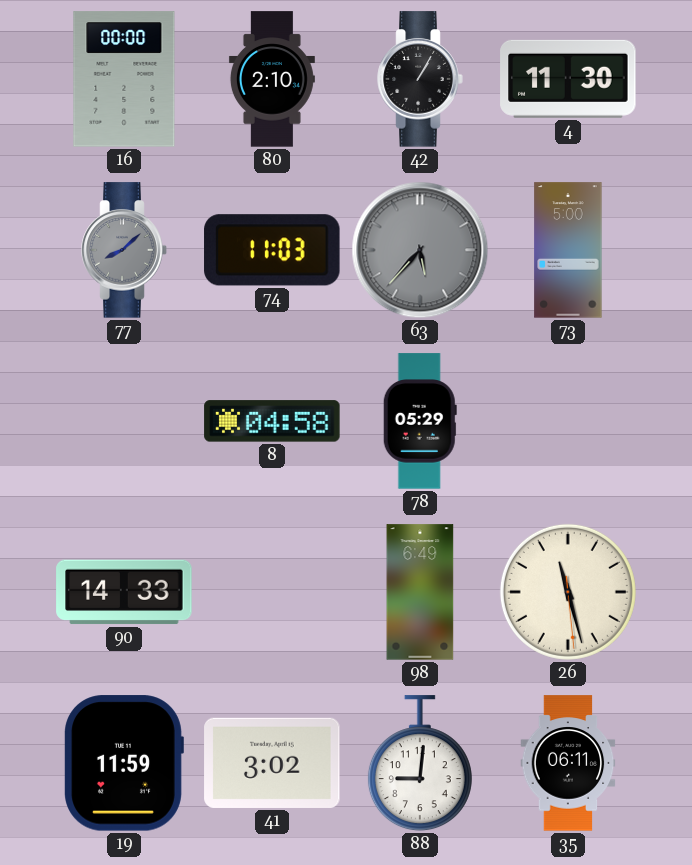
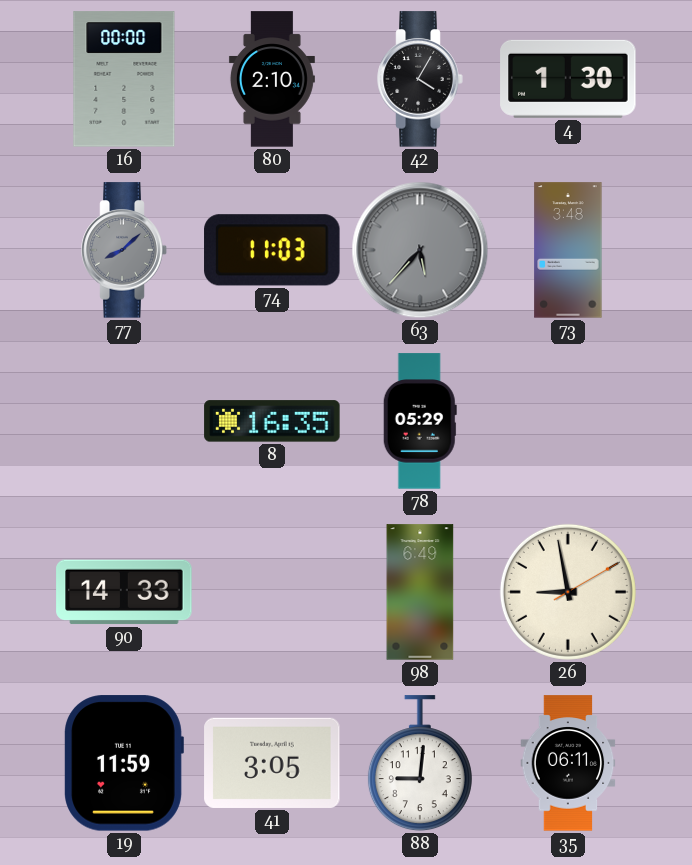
42: 1:05 -> 4:05 (420, 79)
4: 11:30 -> 1:30 (568, 79)
73: 5:00 -> 3:48 (568, 250)
8: 04:58 -> 16:35 (272, 421)
26: 11:27 -> 8:58 (568, 592)
41: 3:02 -> 3:05 (272, 763)
